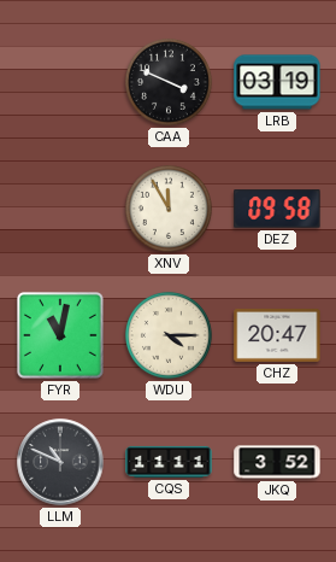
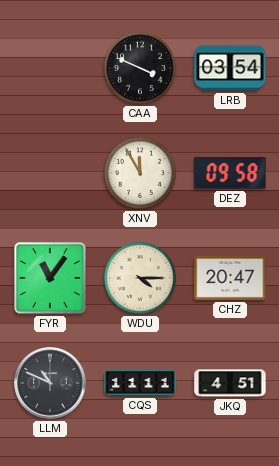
LRB: 03:19 -> 03:54 (230, 68)
FYR: 11:02 -> 11:06 (50, 278)
JKQ: 3:52 -> 4:51 (230, 383)
